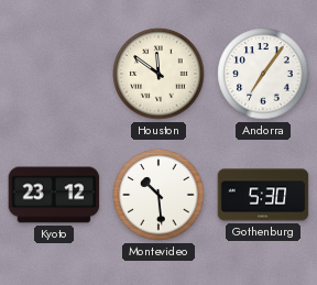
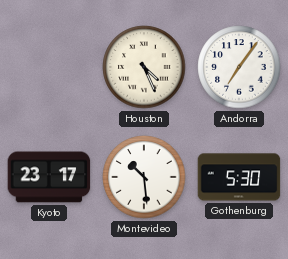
Houston: 11:51 -> 4:26 (144, 67)
Kyoto: 23:12 -> 23:17 (49, 177)
